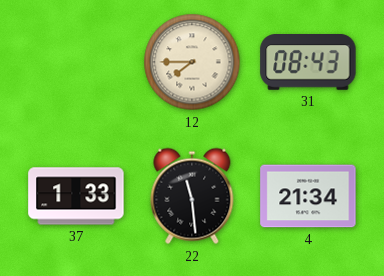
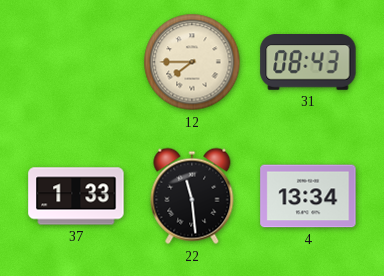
4: 21:34 -> 13:34 (308, 196)
